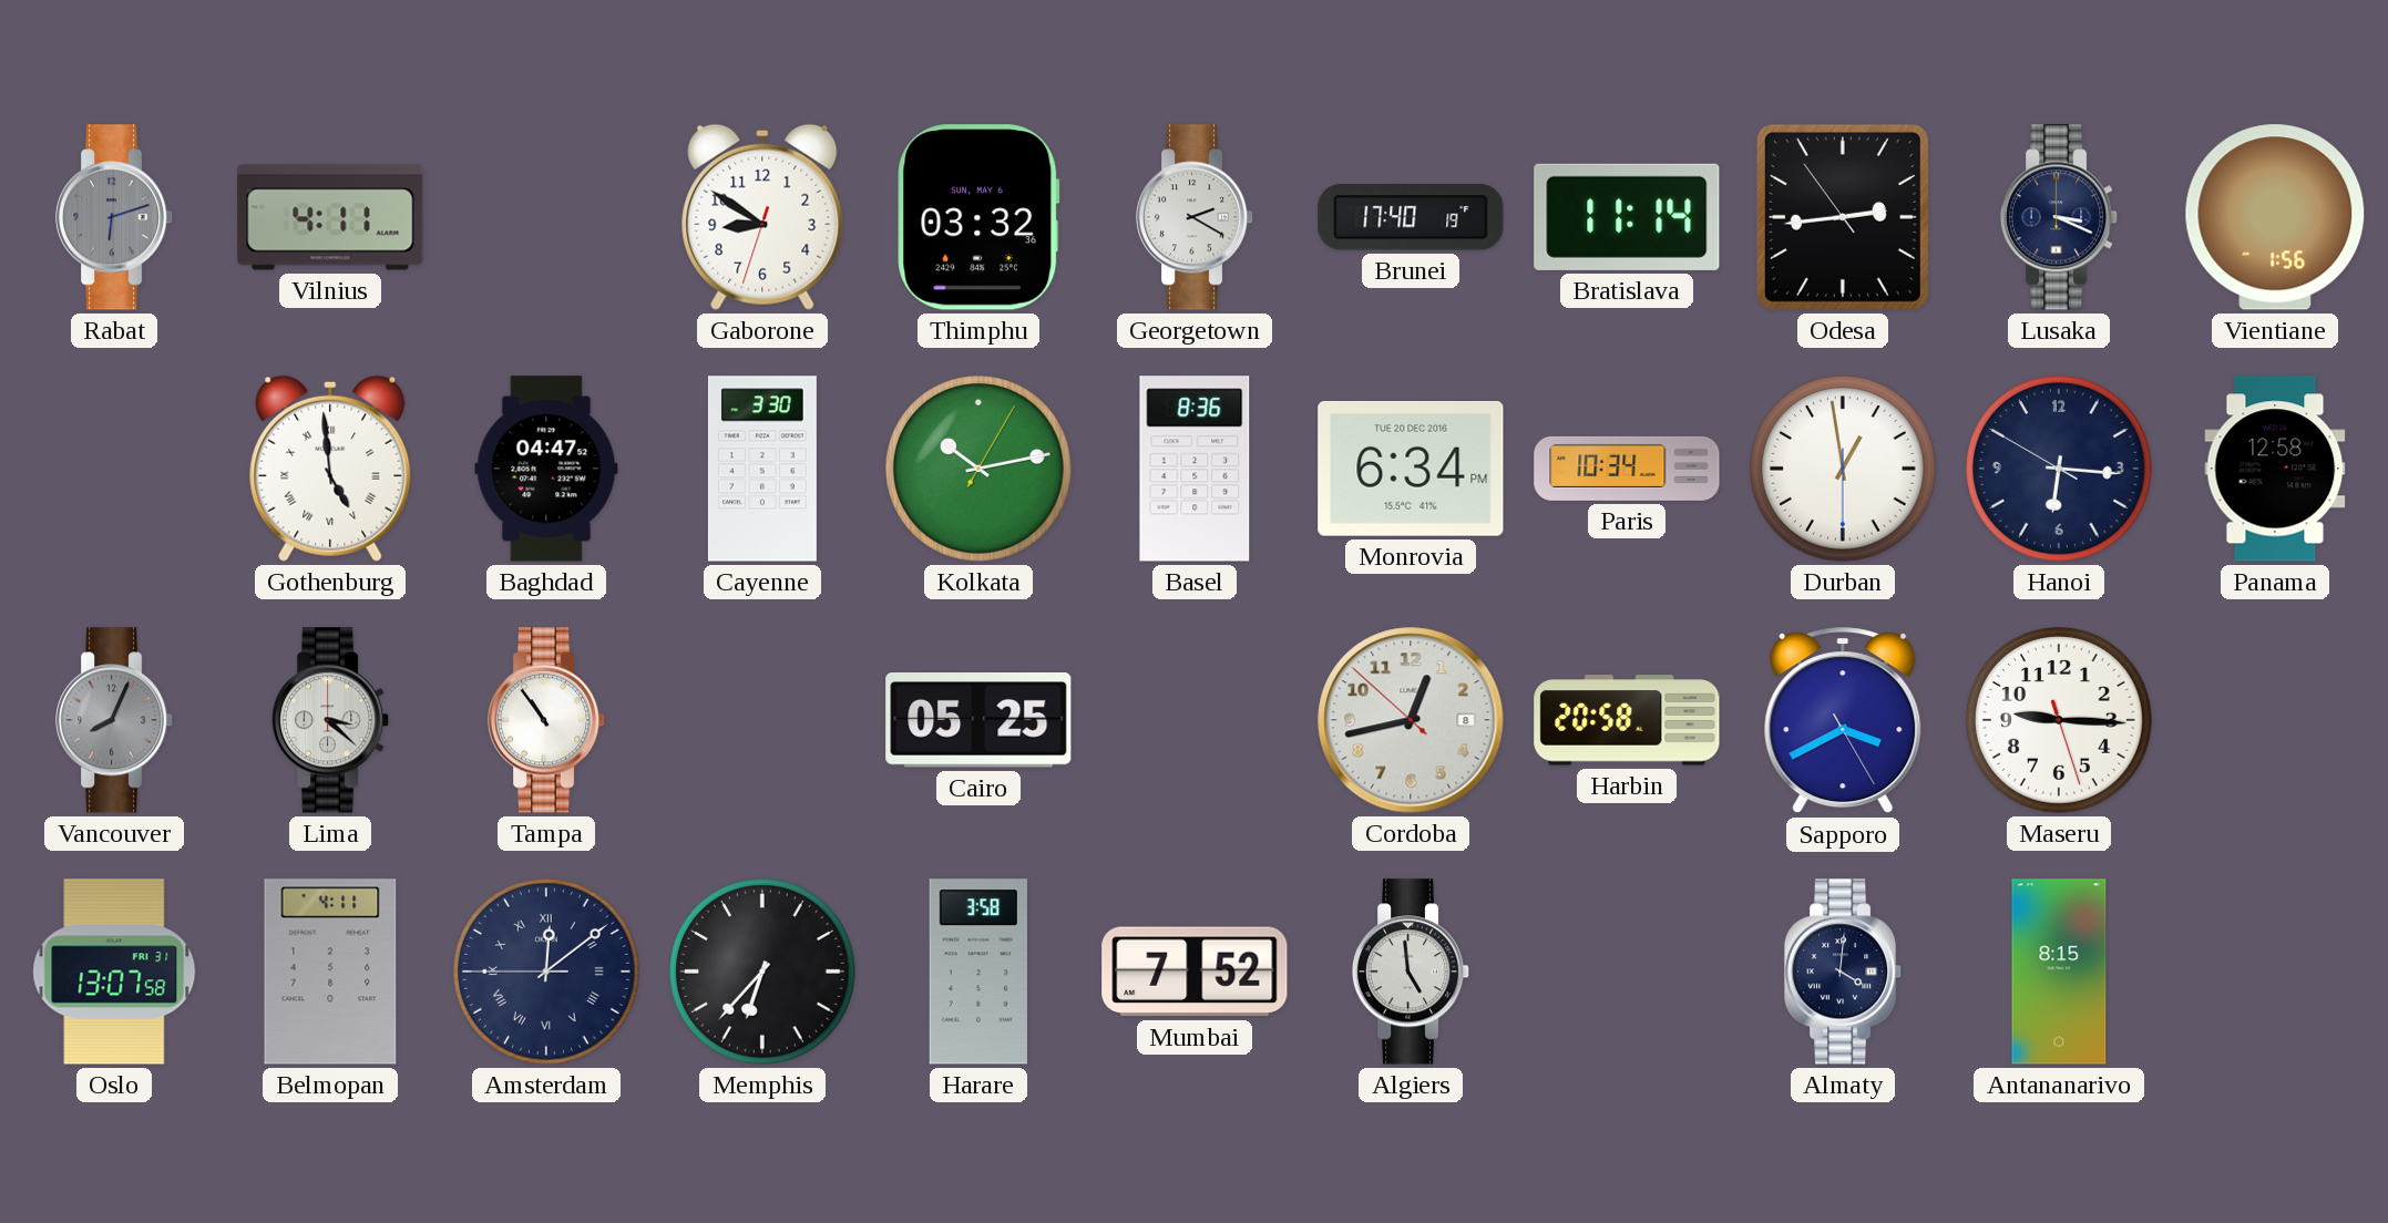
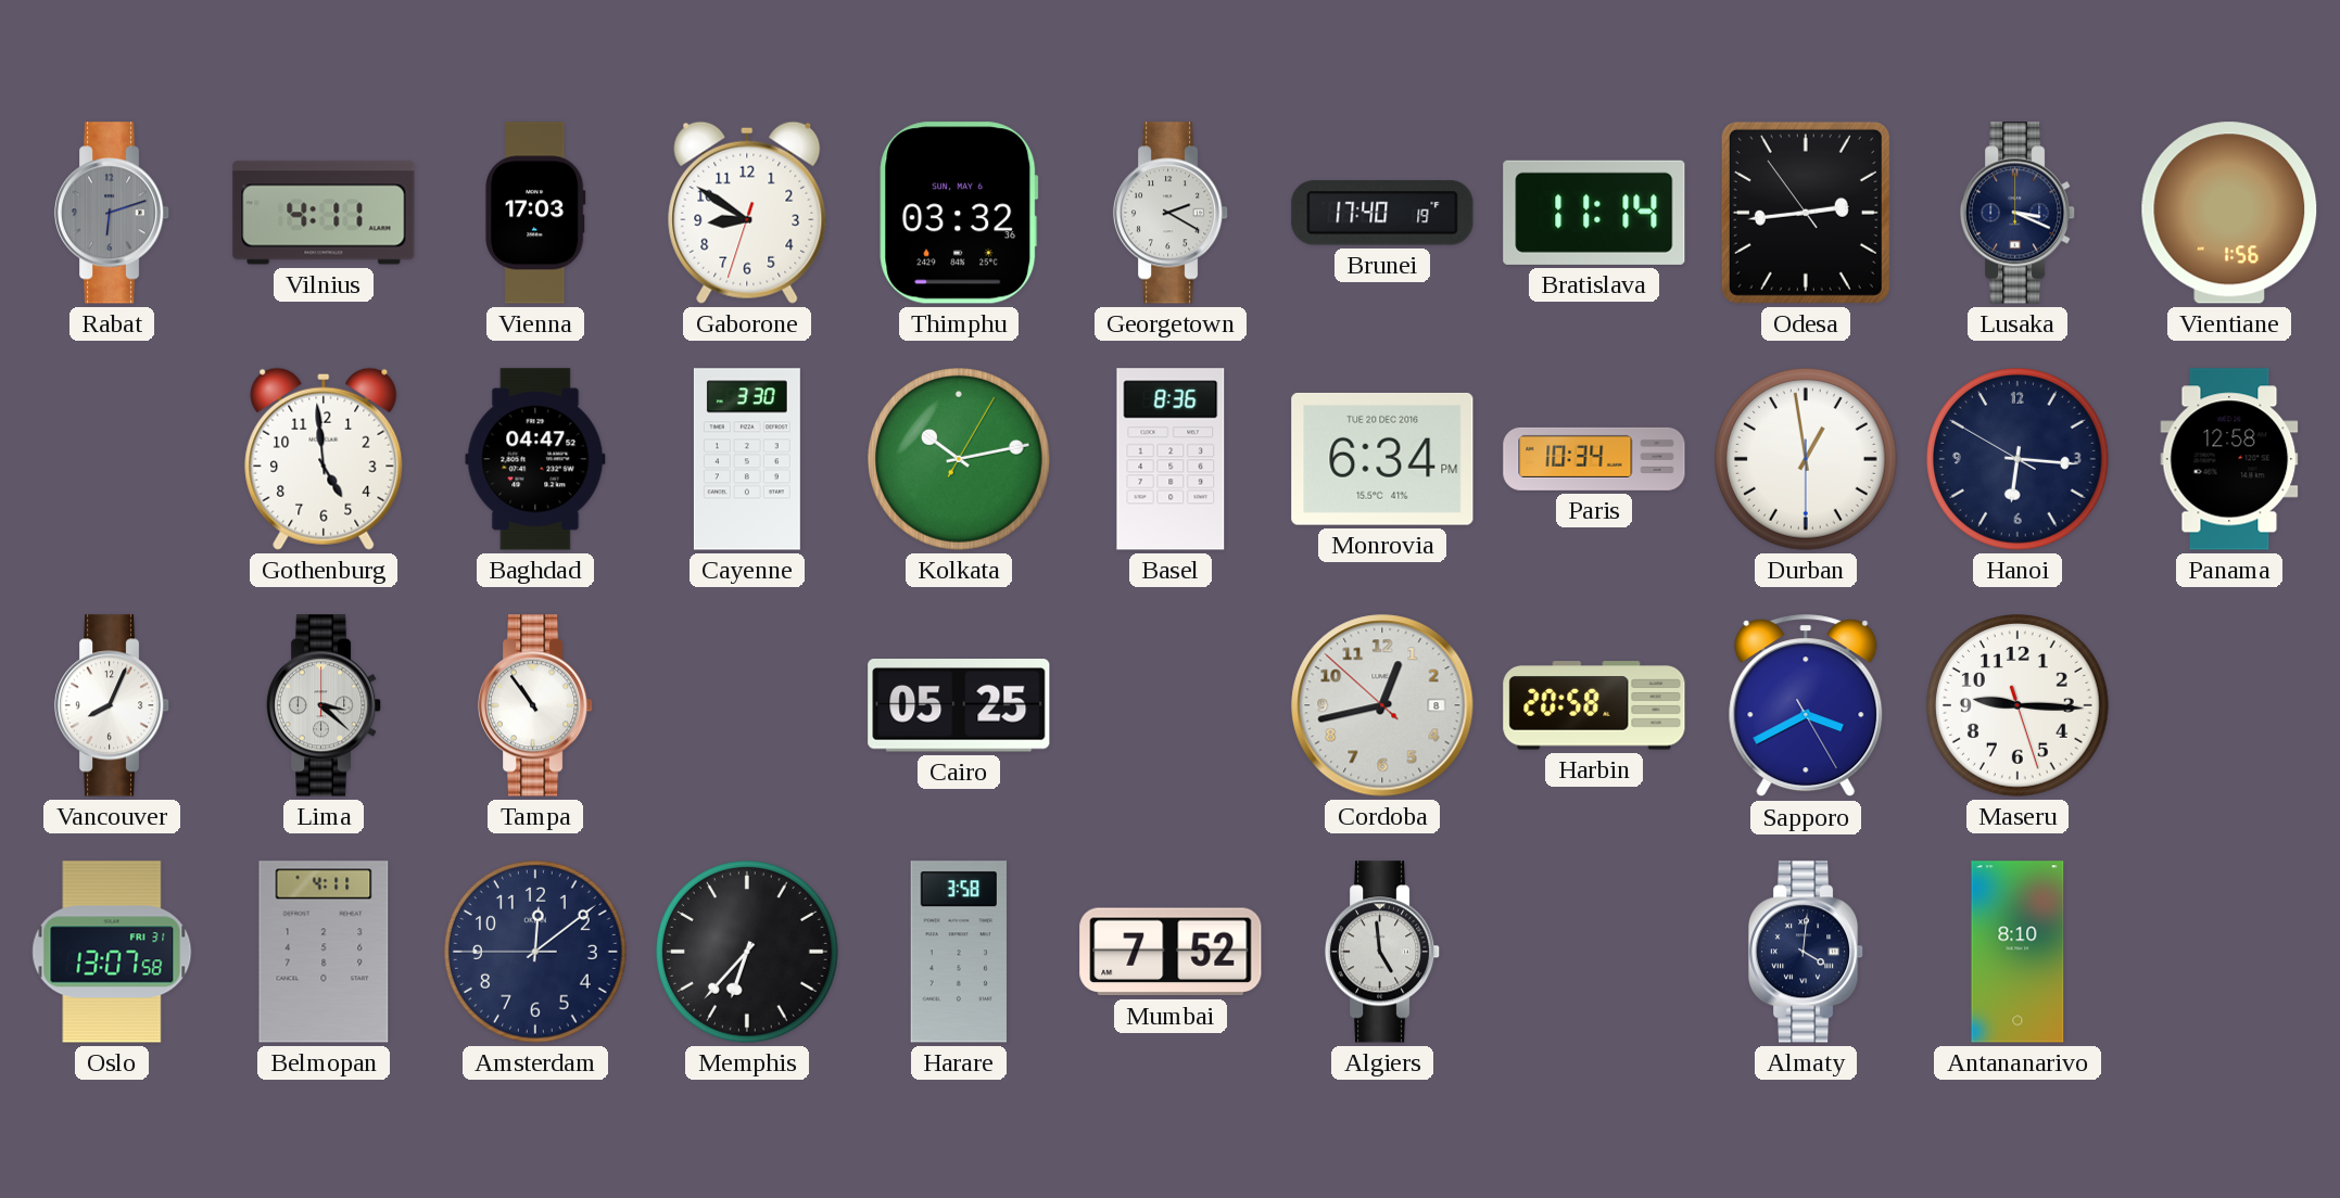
Vienna: none -> 17:03 (536, 213)
Gothenburg numerals: Roman -> Arabic (324, 459)
Vancouver dial: grey -> white (112, 705)
Amsterdam numerals: Roman -> Arabic (536, 953)
Antananarivo: 8:15 -> 8:10 (2018, 952)
